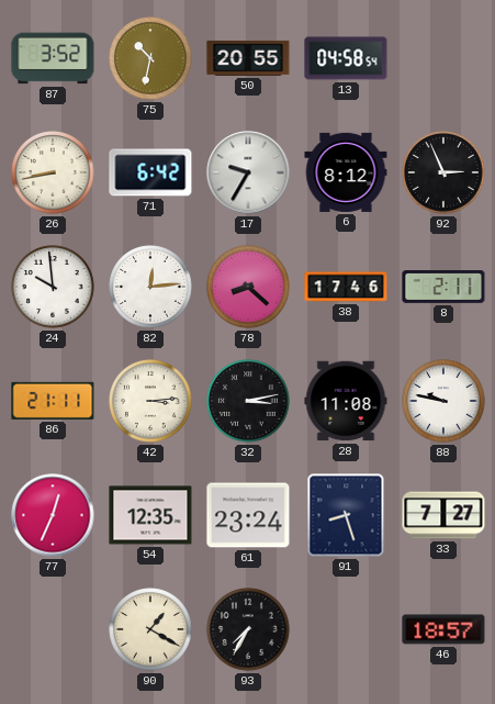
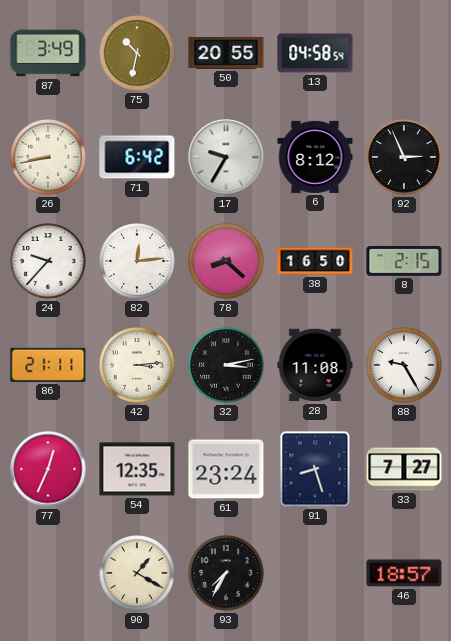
87: 3:52 -> 3:49 (48, 53)
24: 9:59 -> 9:37 (48, 261)
38: 17:46 -> 16:50 (315, 261)
8: 2:11 -> 2:15 (404, 262)
88: 9:47 -> 9:25 (404, 365)
